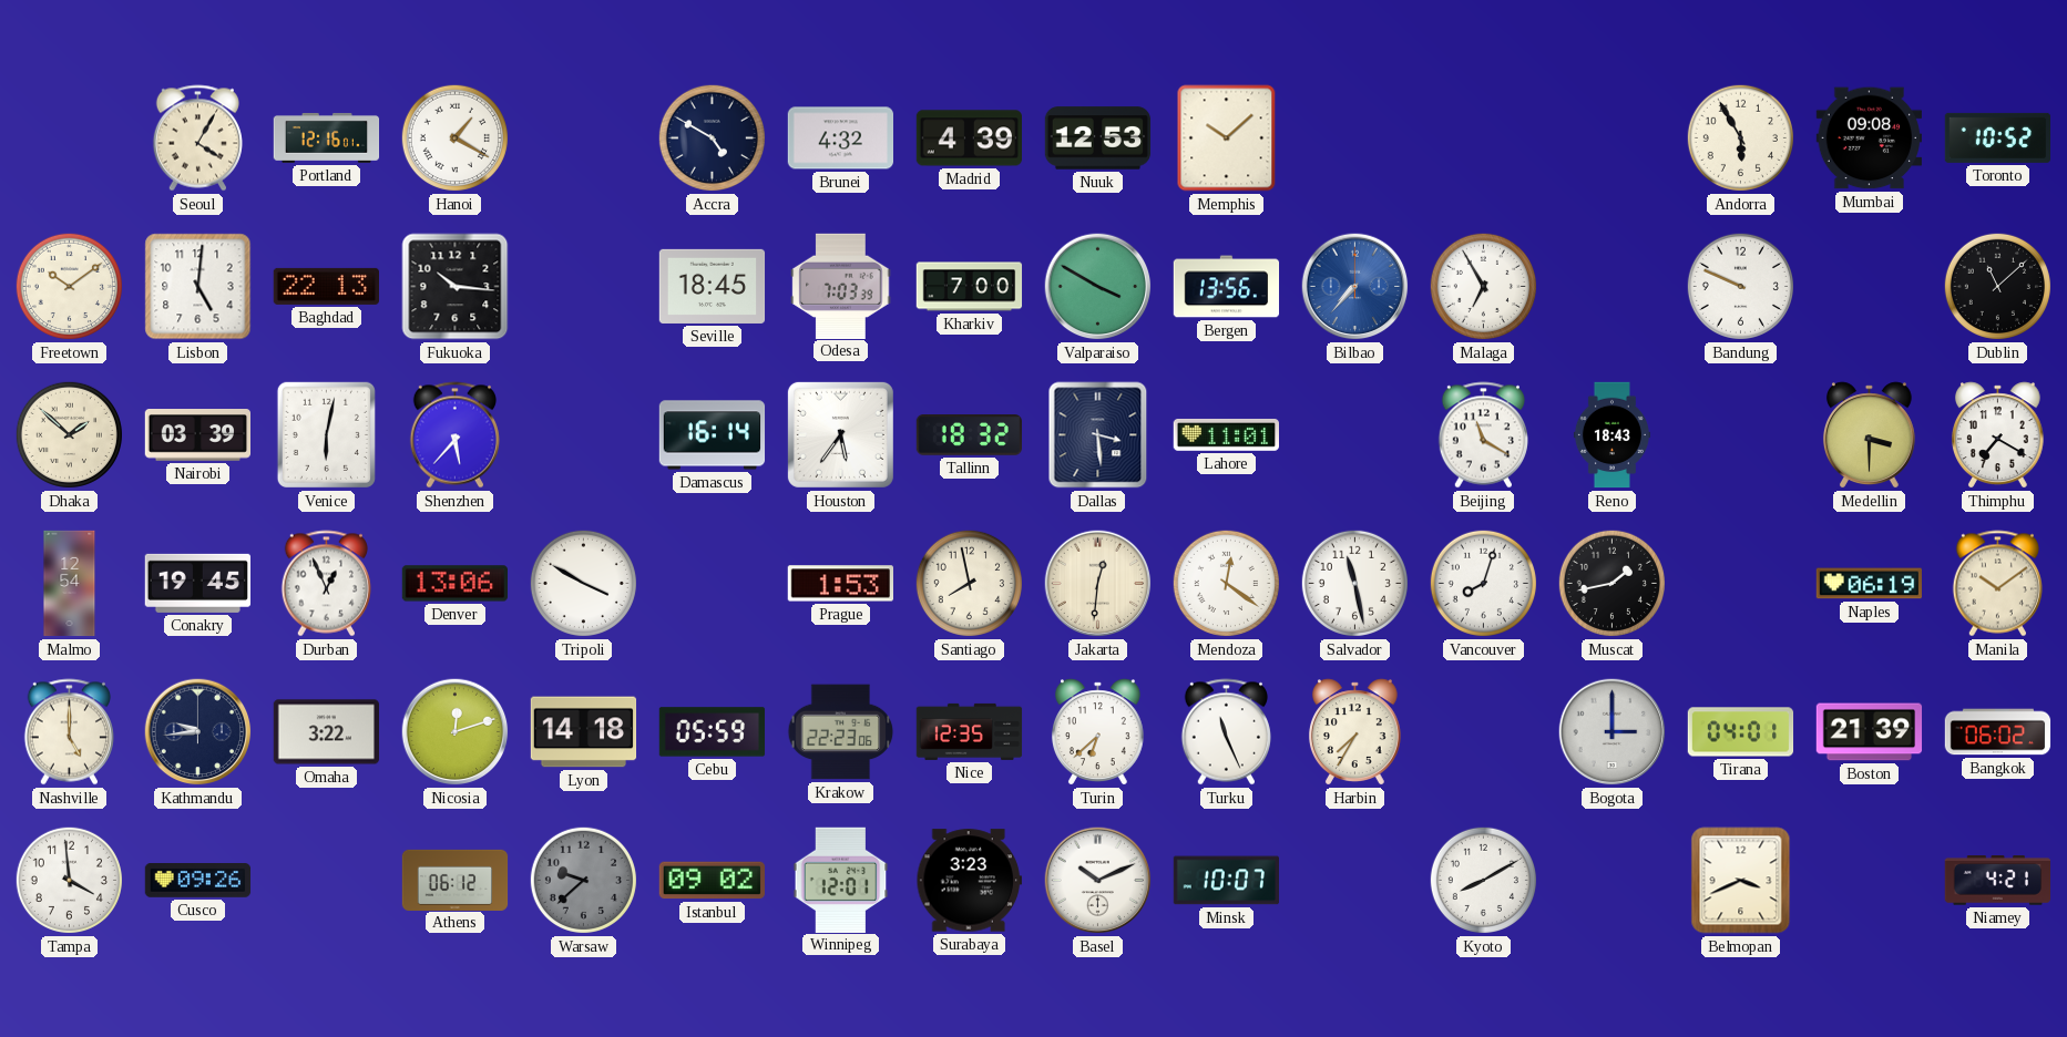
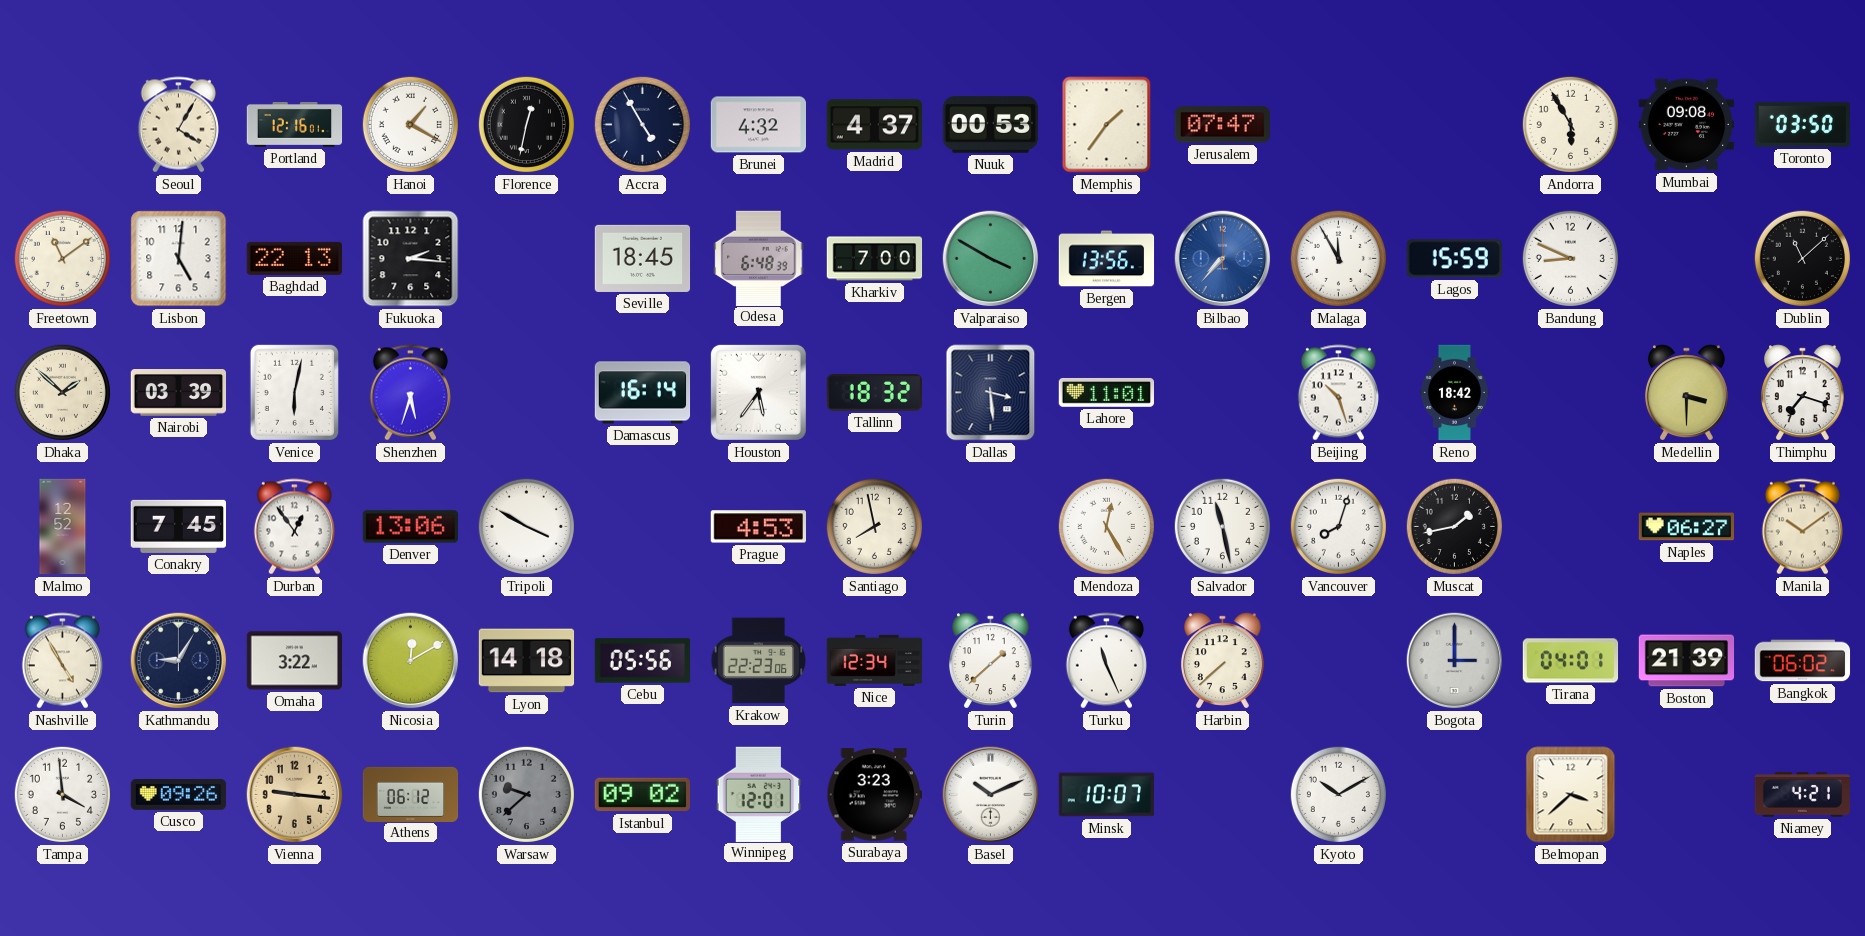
Florence: none -> 12:32 (526, 124)
Accra: 4:50 -> 4:55 (642, 124)
Madrid: 4:39 -> 4:37 (874, 125)
Nuuk: 12:53 -> 00:53 (991, 125)
Memphis: 10:08 -> 1:36 (1107, 125)
Jerusalem: none -> 07:47 (1222, 125)
Toronto: 10:52 -> 03:50 (1803, 124)
Freetown: 10:09 -> 11:09 (62, 258)
Fukuoka: 10:16 -> 2:16 (411, 259)
Odesa: 7:03 -> 6:48 (759, 258)
Malaga: 6:55 -> 11:55 (1338, 258)
Lagos: none -> 15:59 (1454, 259)
Bandung: 9:49 -> 8:49 (1570, 258)
Shenzhen: 5:37 -> 5:33 (410, 393)
Beijing: 11:20 -> 10:27 (1338, 393)
Reno: 18:43 -> 18:42 (1454, 393)
Thimphu: 7:20 -> 7:18 (1802, 393)
Malmo: 12:54 -> 12:52 (63, 527)
Conakry: 19:45 -> 7:45 (178, 526)
Durban: 12:56 -> 12:54 (294, 527)
Prague: 1:53 -> 4:53 (758, 527)
Jakarta: 12:31 -> none (1098, 584)
Mendoza: 12:21 -> 12:25 (1106, 526)
Naples: 06:19 -> 06:27 (1686, 527)
Nashville: 5:00 -> 4:55 (62, 661)
Kathmandu: 9:44 -> 9:05 (179, 661)
Nicosia: 12:12 -> 12:10 (411, 661)
Cebu: 05:59 -> 05:56 (643, 661)
Nice: 12:35 -> 12:34 (875, 660)
Turin: 6:38 -> 1:38 (990, 661)
Harbin: 7:35 -> 7:38 (1222, 661)
Vienna: none -> 9:16 (295, 795)
Kyoto: 8:10 -> 10:10 (1338, 794)
Belmopan: 3:41 -> 3:38 (1571, 795)
